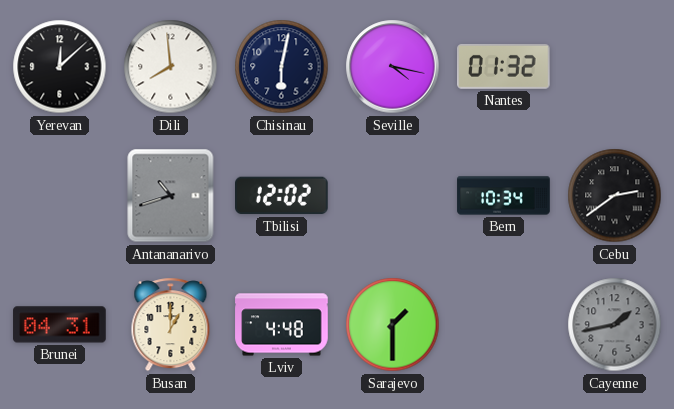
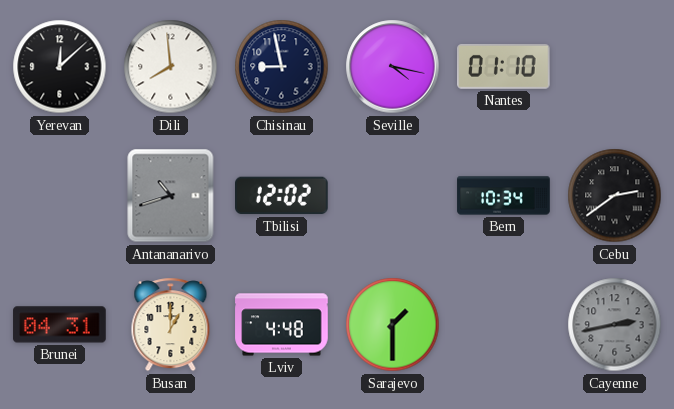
Chisinau: 6:02 -> 8:58 (282, 67)
Nantes: 01:32 -> 01:10 (504, 66)
Cayenne: 1:43 -> 2:43 (615, 325)
